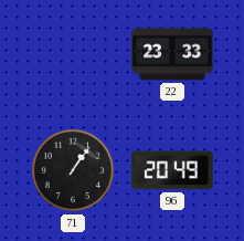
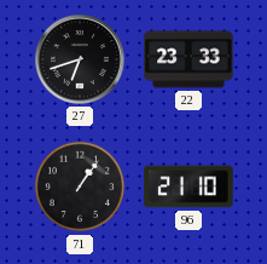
27: none -> 6:42 (81, 61)
96: 20:49 -> 21:10 (188, 186)
